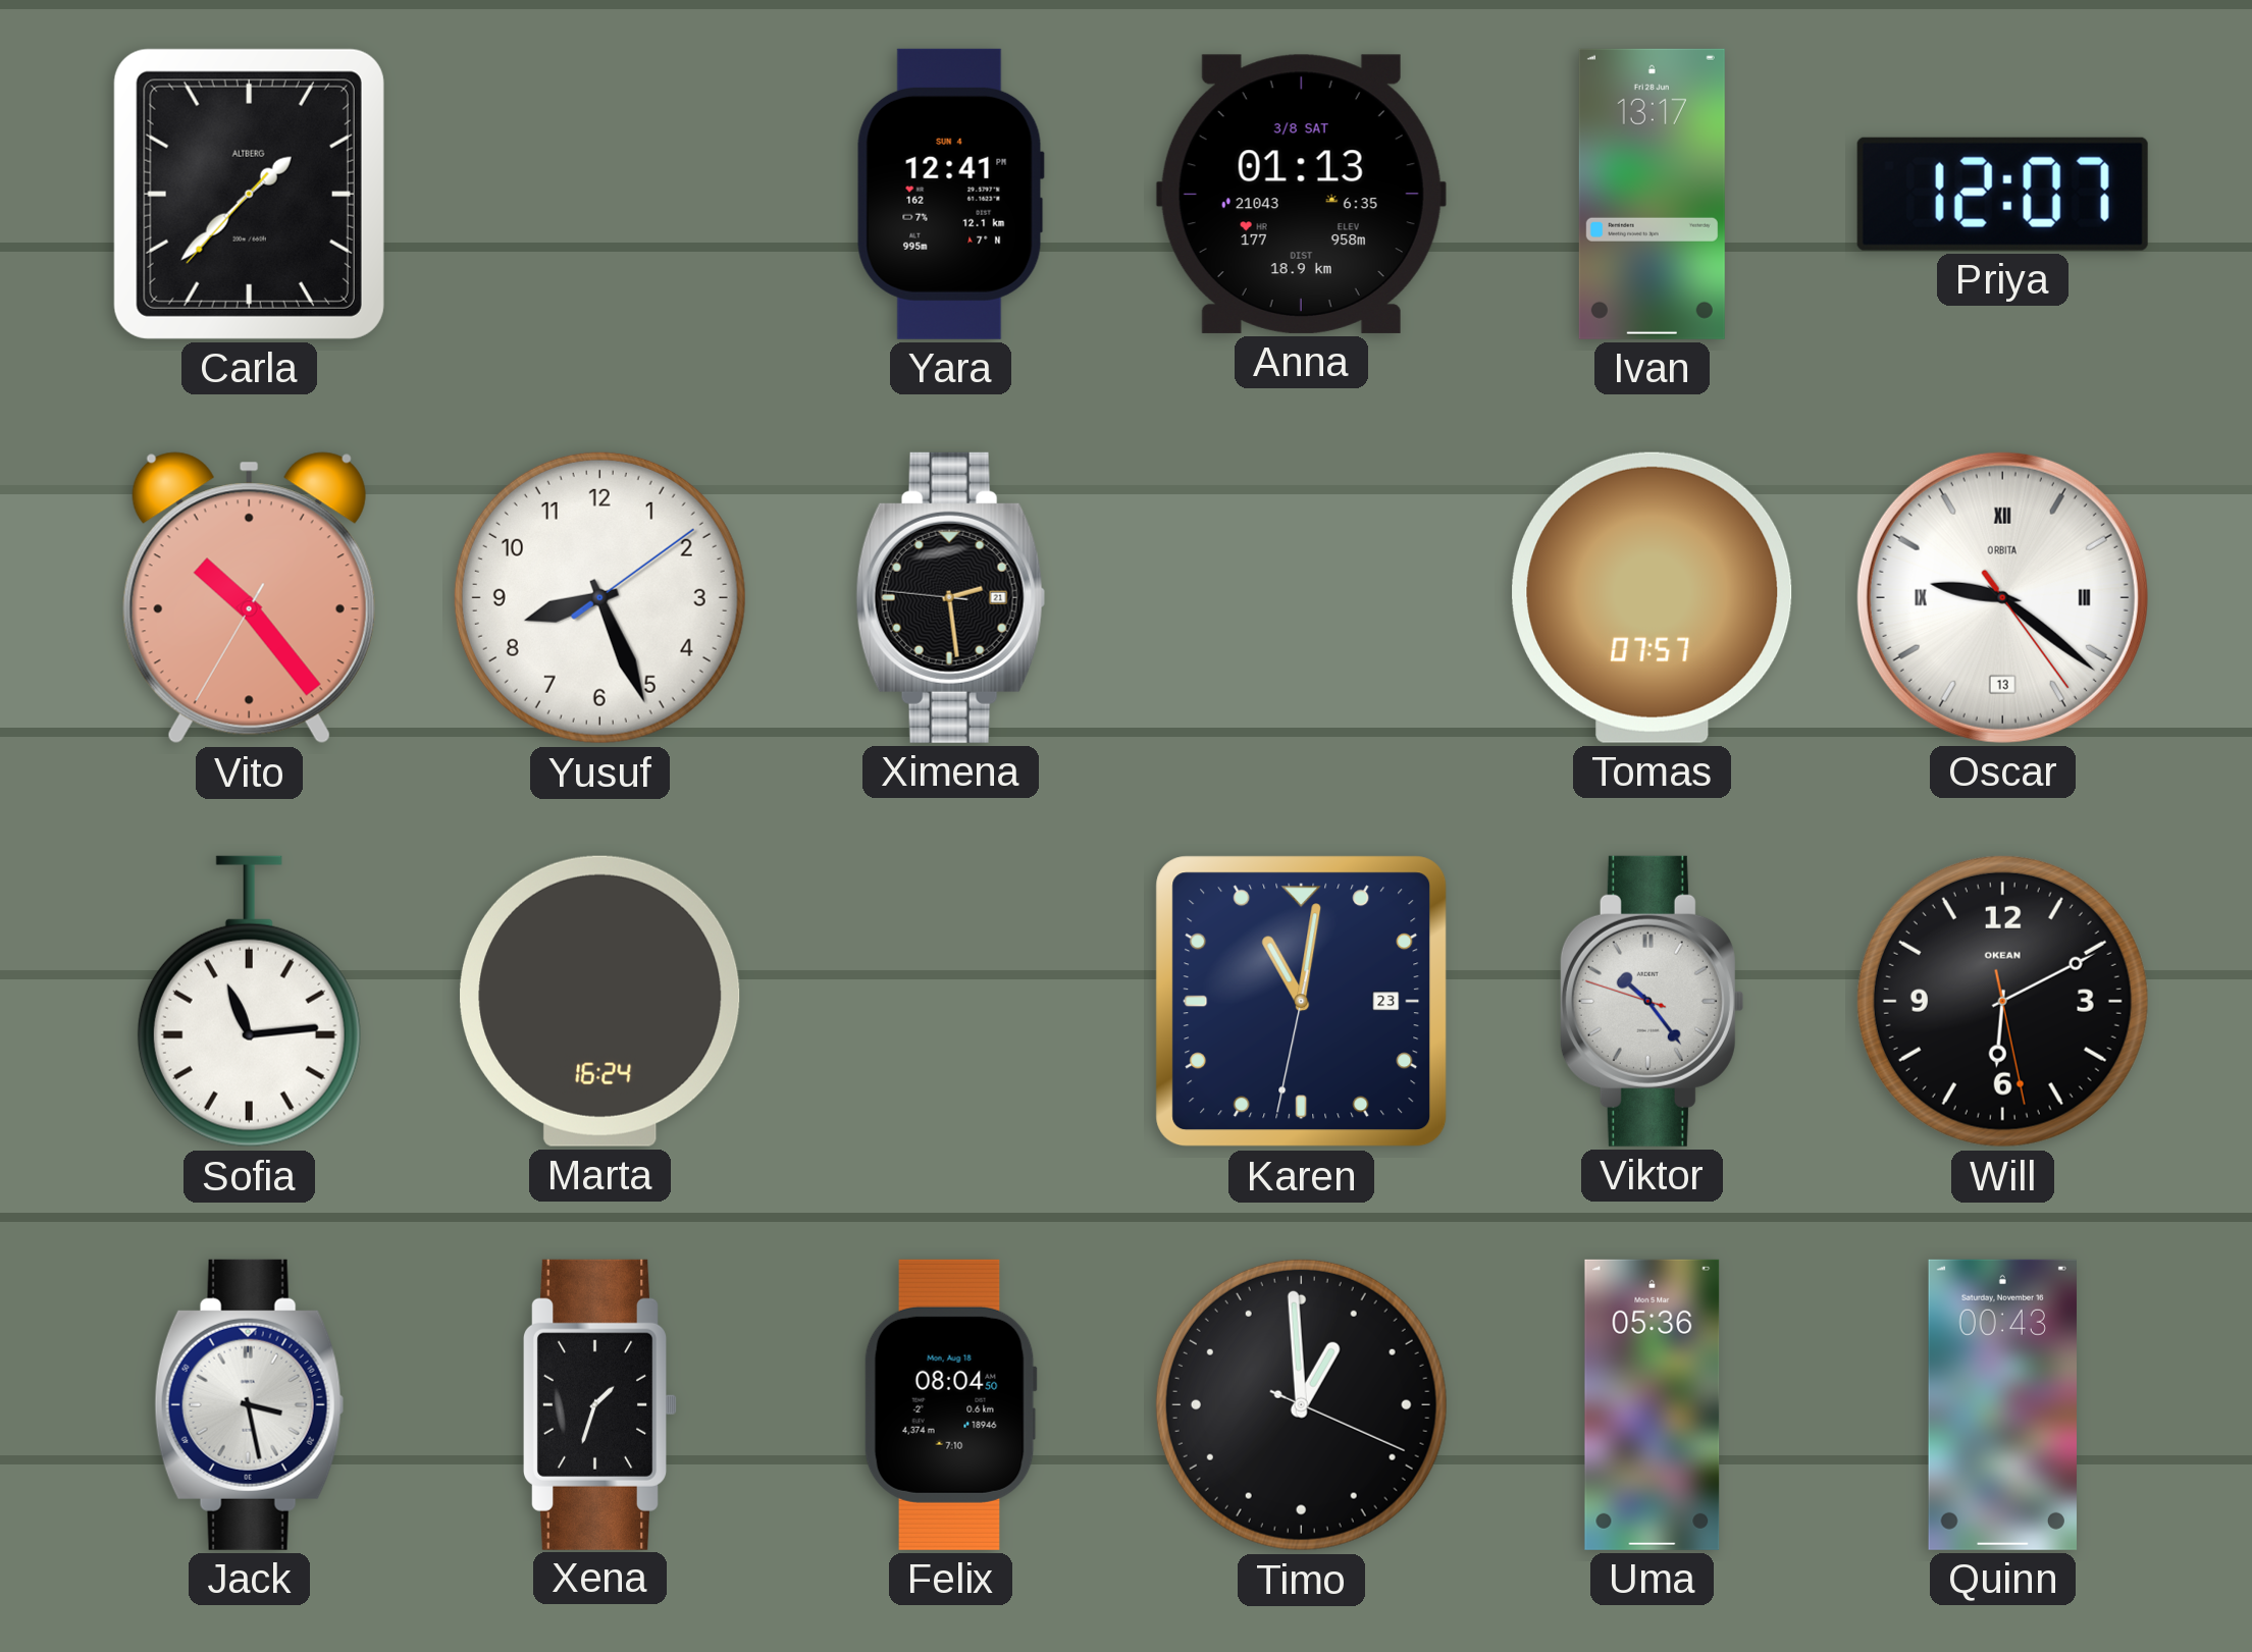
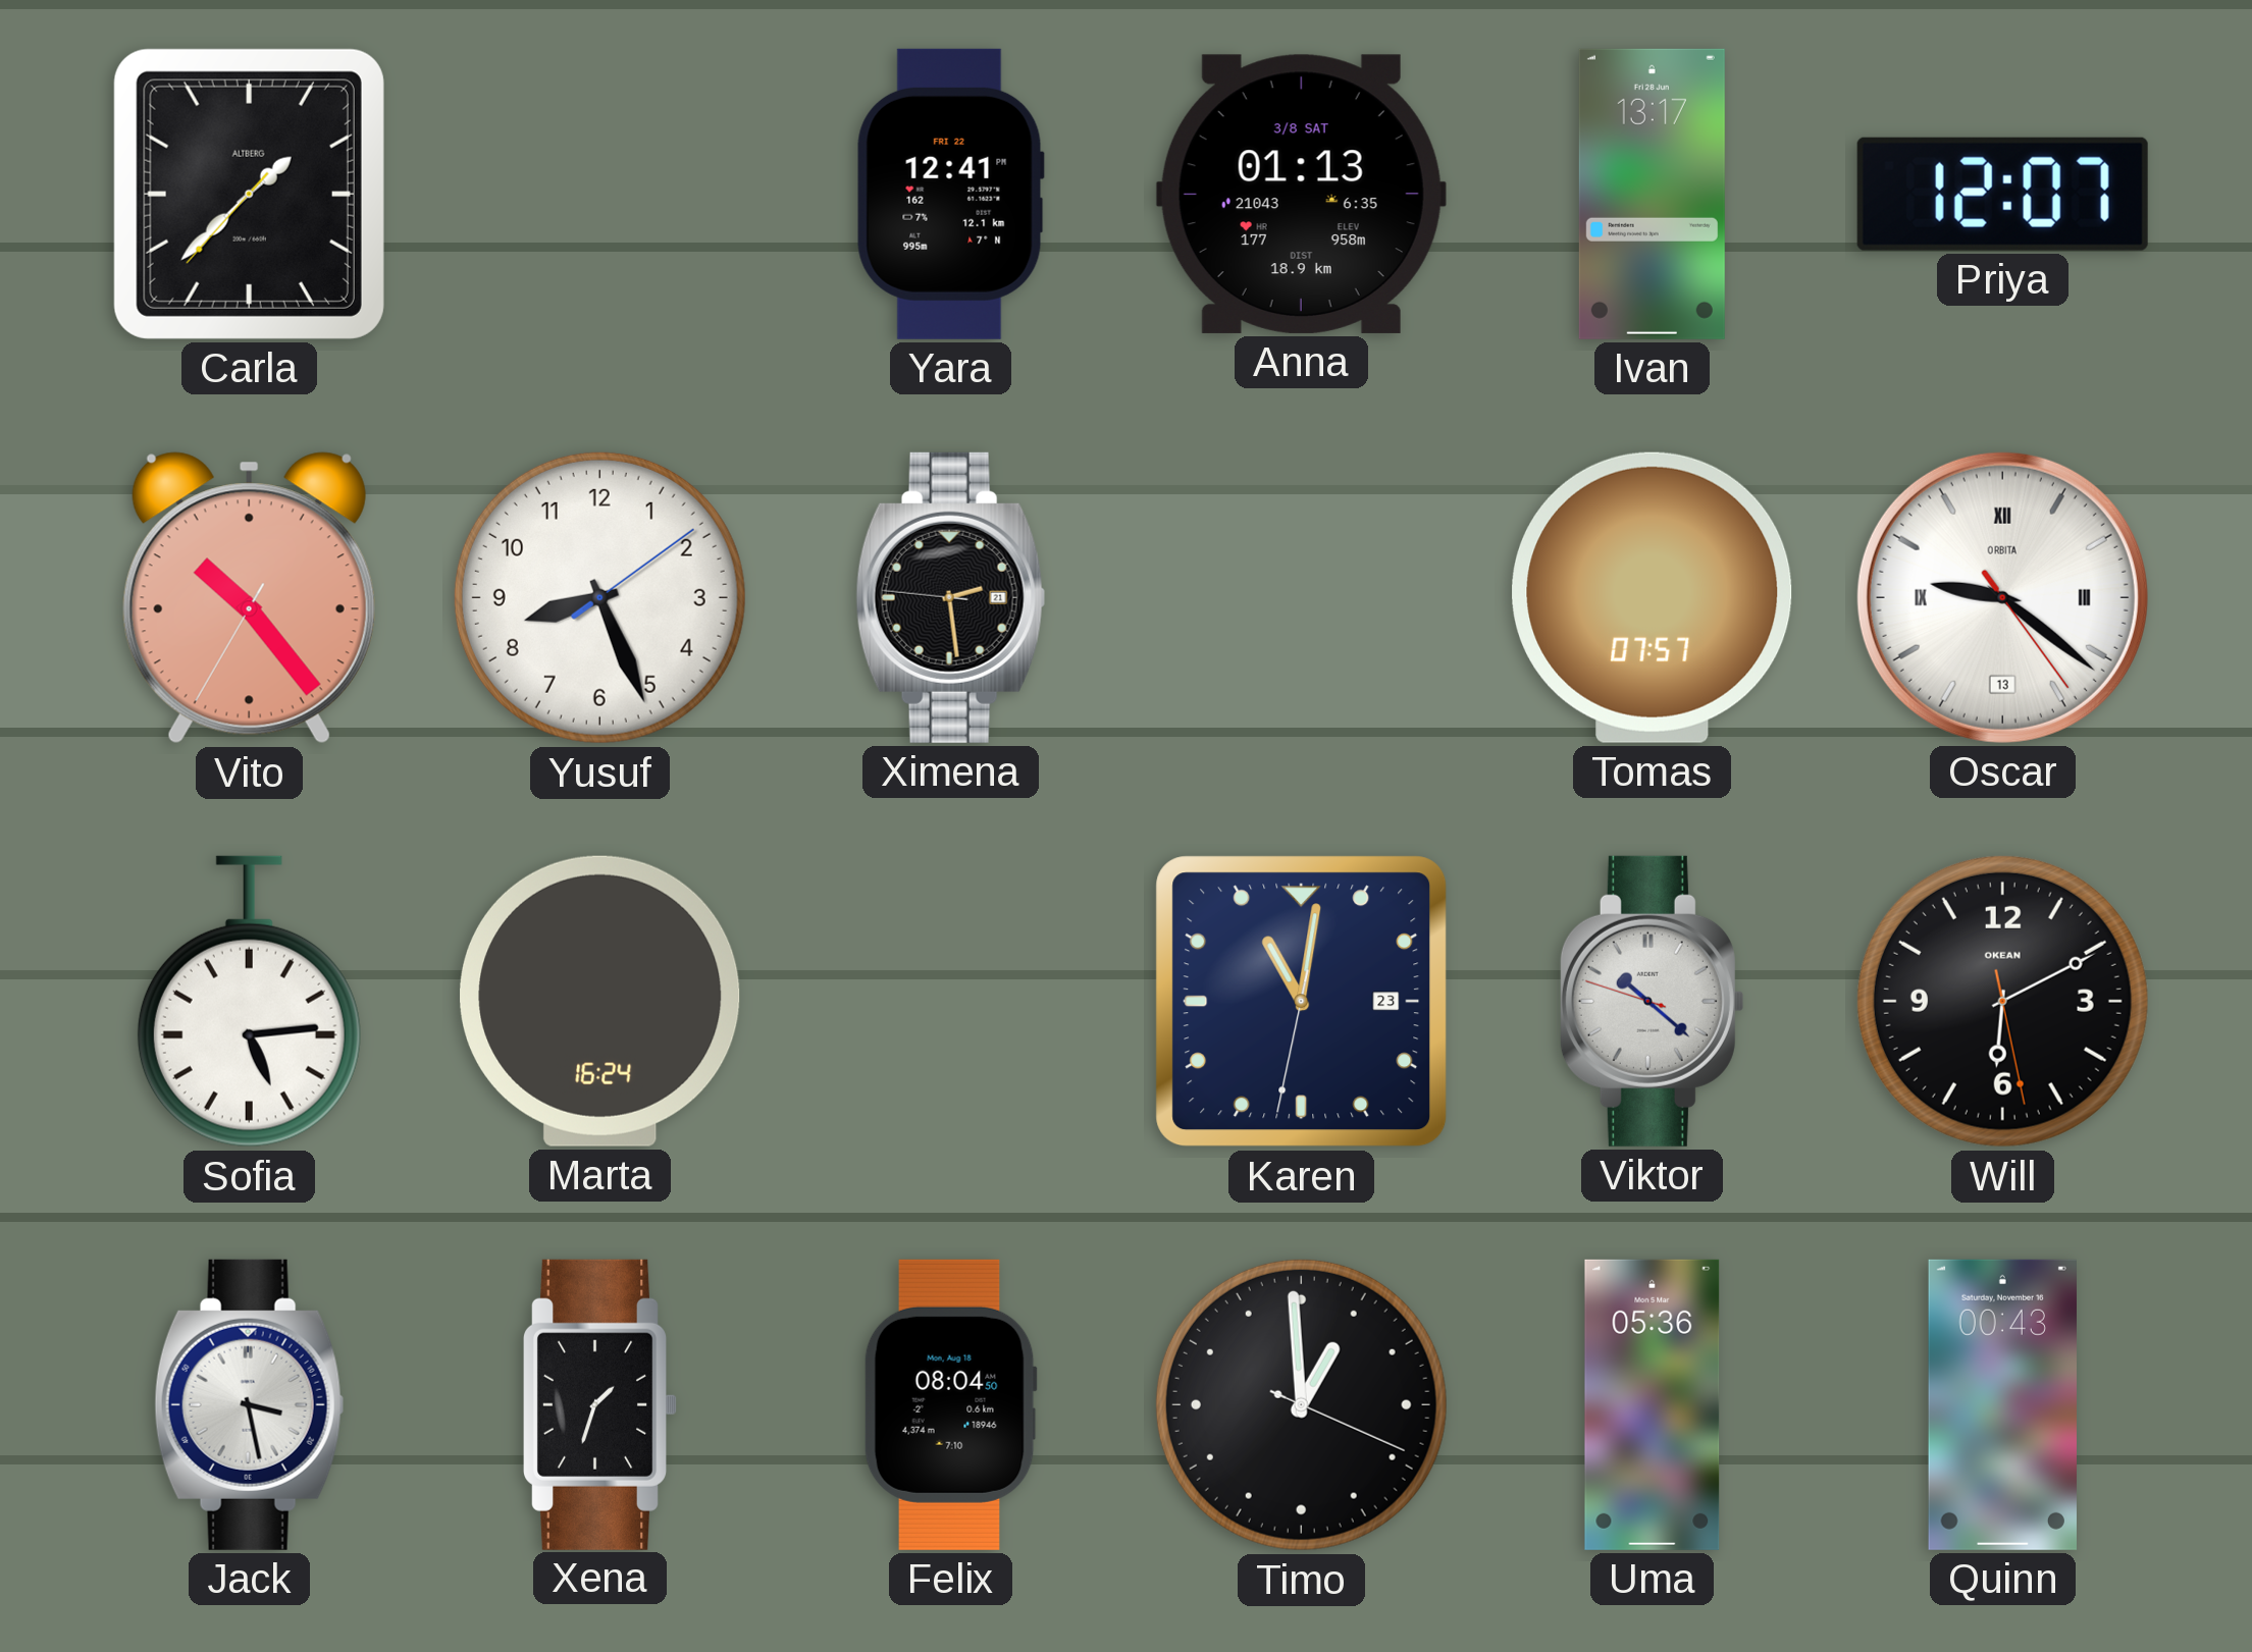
Yara date: SUN 4 -> FRI 22 (950, 194)
Sofia: 11:14 -> 5:14 (249, 1002)
Viktor: 10:23 -> 10:21 (1652, 1001)
